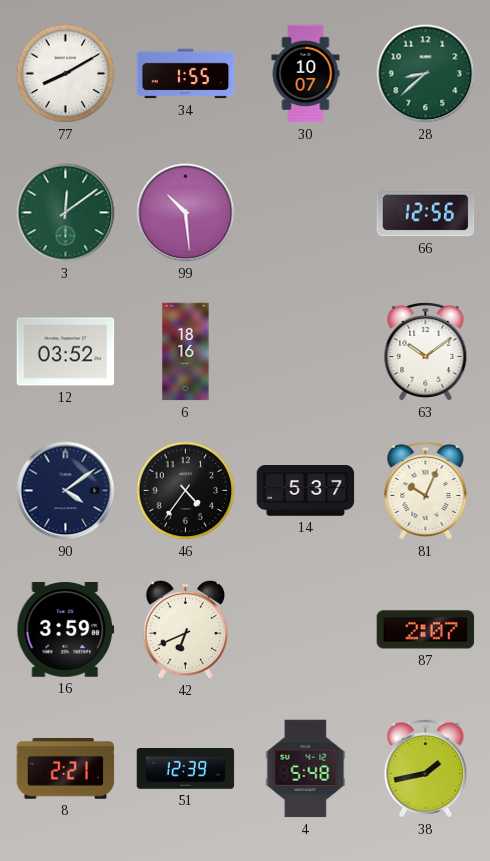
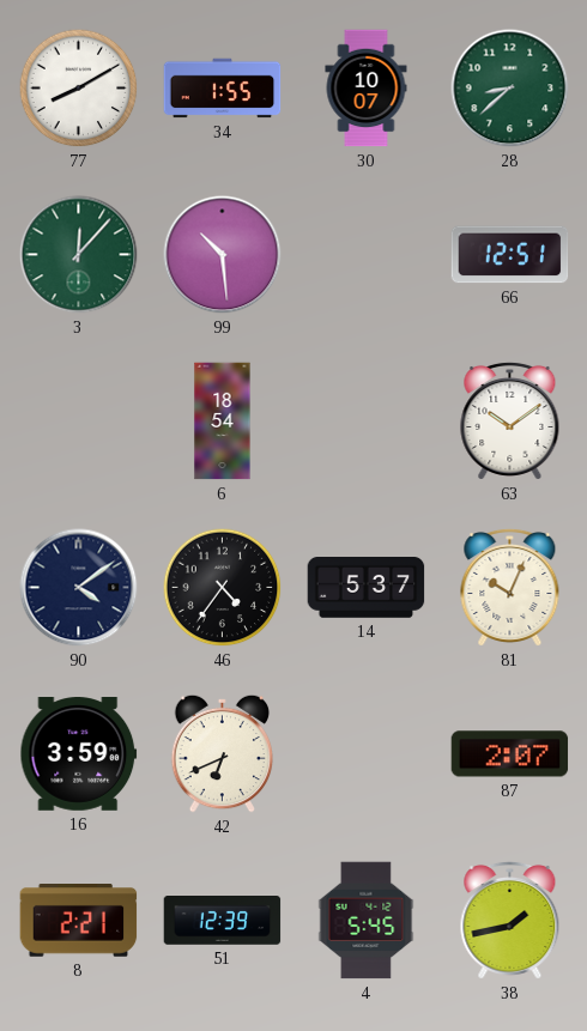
3: 12:09 -> 12:07 (79, 255)
66: 12:56 -> 12:51 (510, 255)
12: 03:52 -> none (66, 352)
6: 18:16 -> 18:54 (223, 422)
4: 5:48 -> 5:45 (367, 921)
